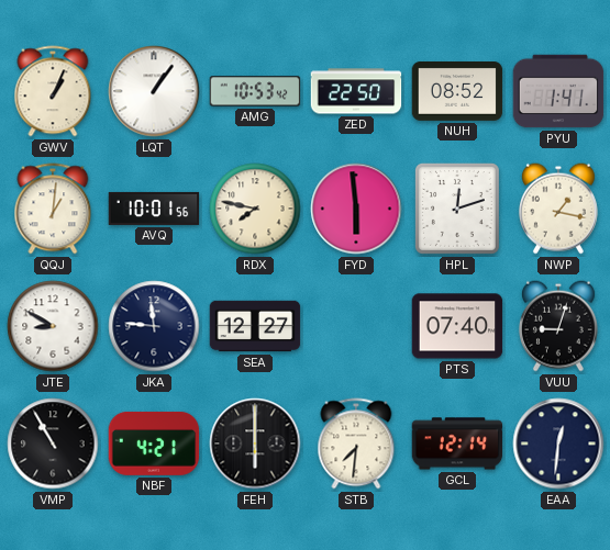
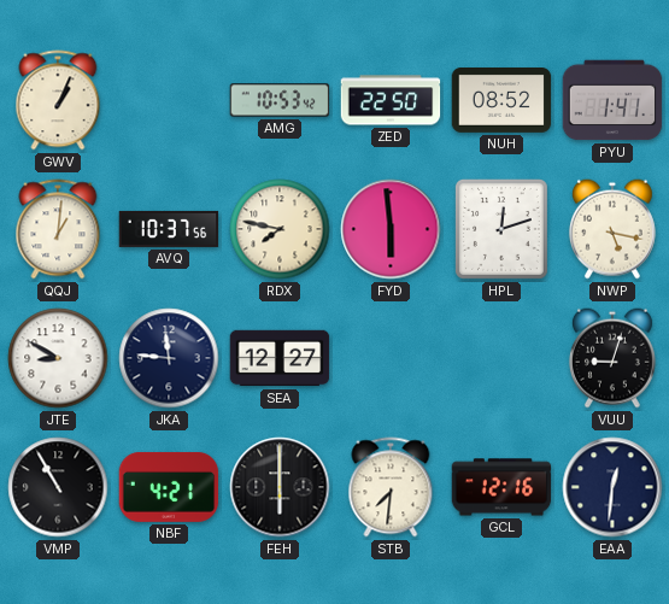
LQT: 1:06 -> none (154, 91)
AVQ: 10:01 -> 10:37 (169, 229)
NWP: 1:17 -> 5:17 (612, 229)
PTS: 07:40 -> none (457, 326)
GCL: 12:14 -> 12:16 (501, 487)
